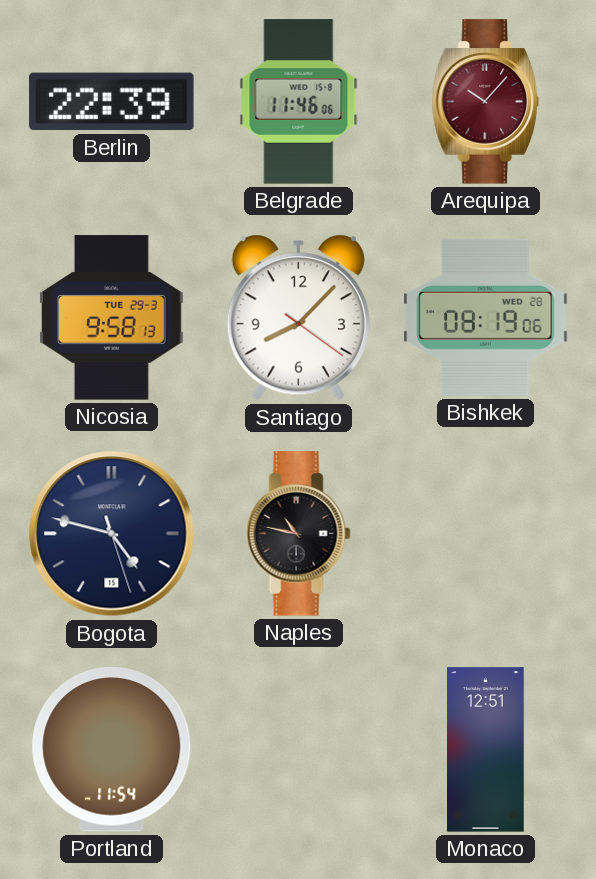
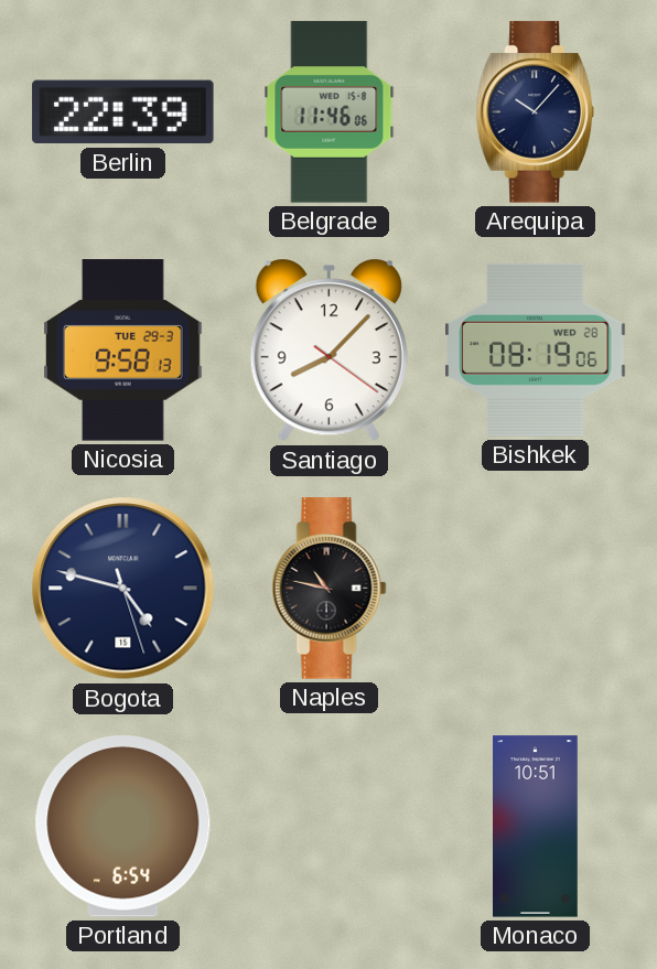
Arequipa dial: burgundy -> navy (536, 112)
Portland: 11:54 -> 6:54 (123, 827)
Monaco: 12:51 -> 10:51 (536, 827)
